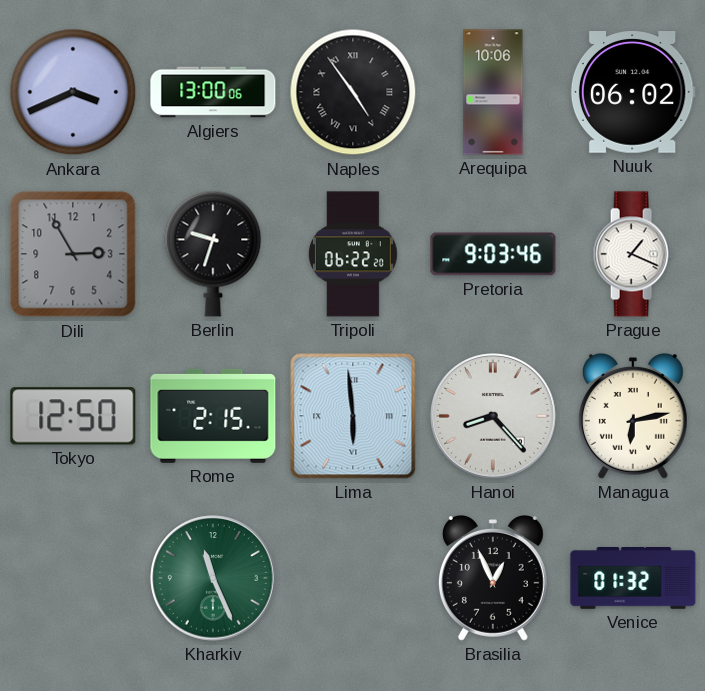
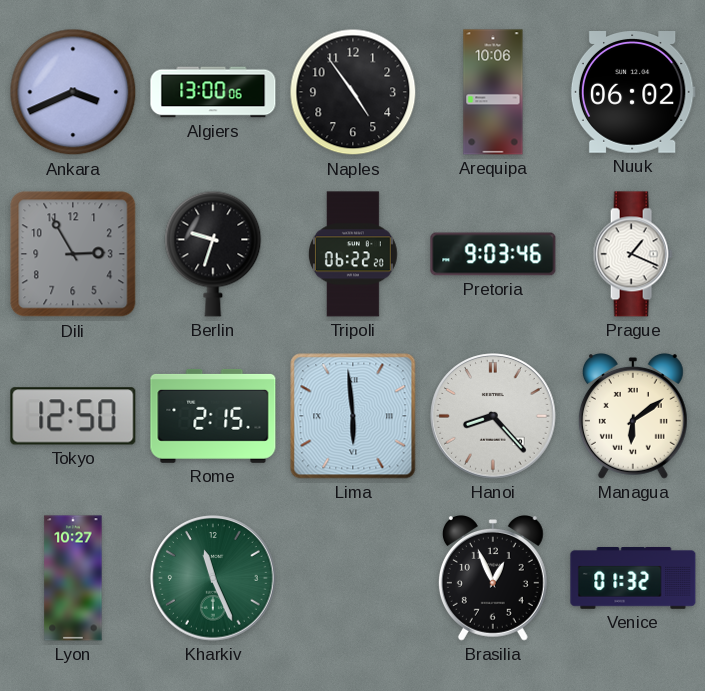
Naples numerals: Roman -> Arabic (353, 92)
Managua: 6:13 -> 6:09 (633, 417)
Lyon: none -> 10:27 (73, 578)
